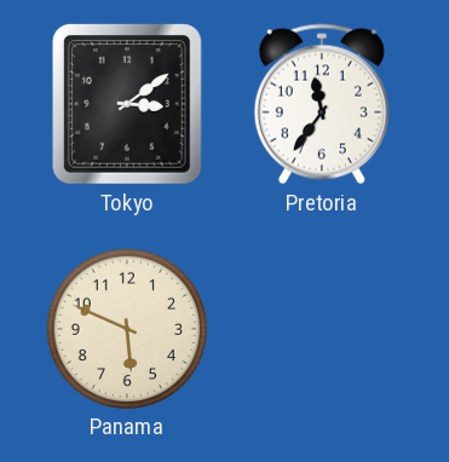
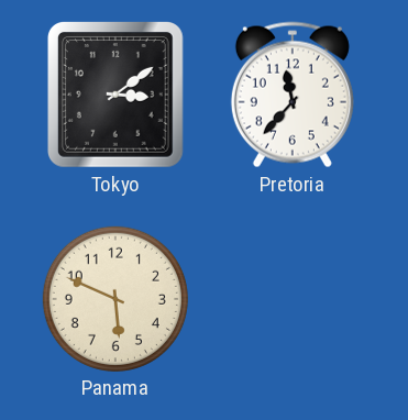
Pretoria: 11:36 -> 11:37 (293, 95)
